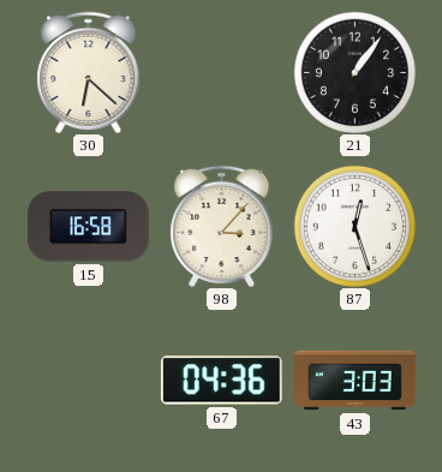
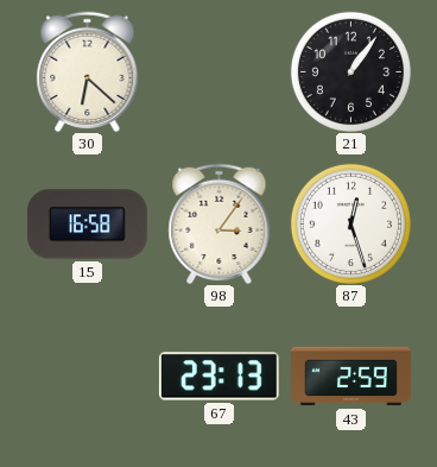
98: 3:07 -> 3:06 (220, 223)
67: 04:36 -> 23:13 (218, 377)
43: 3:03 -> 2:59 (351, 377)
